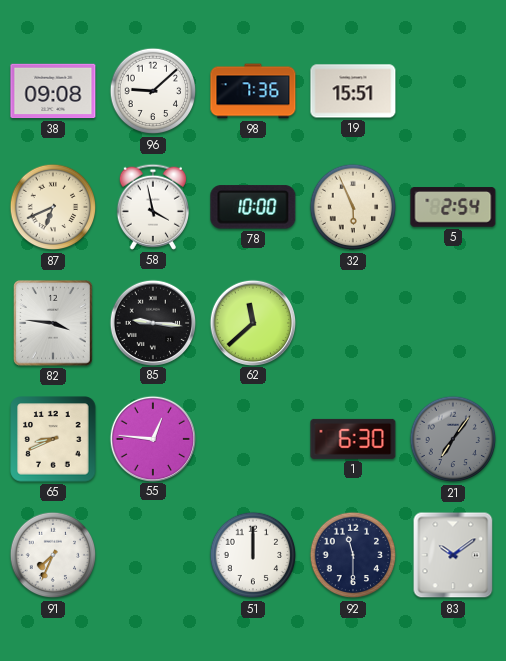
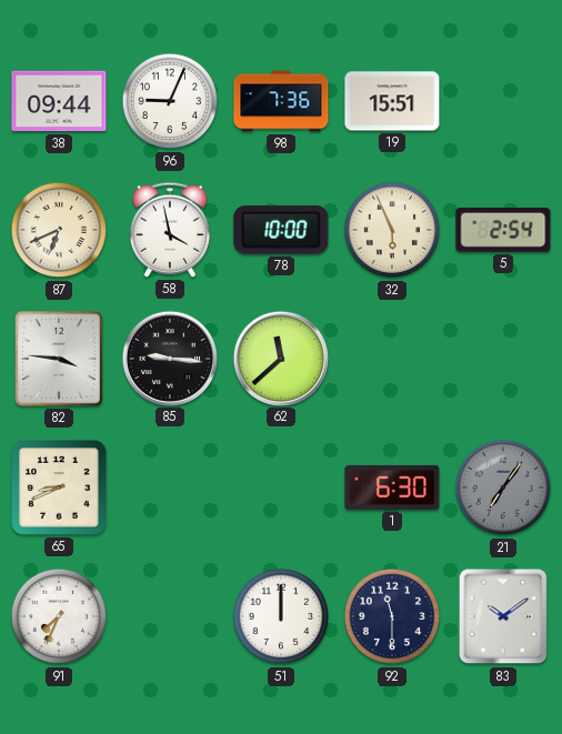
38: 09:08 -> 09:44 (59, 101)
96: 9:08 -> 9:04 (170, 101)
55: 12:46 -> none (152, 438)
